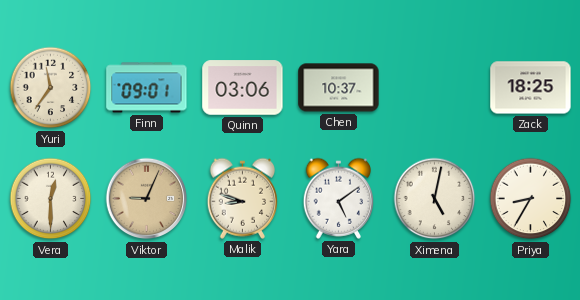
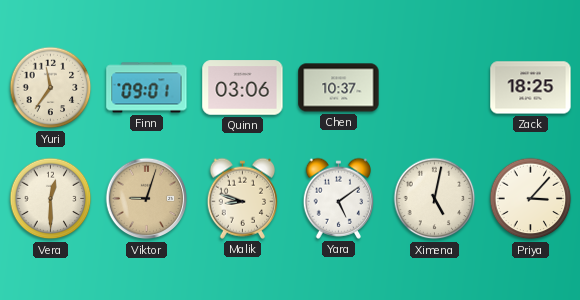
Viktor: 9:04 -> 9:03 (147, 199)
Priya: 8:35 -> 3:07 (531, 199)
